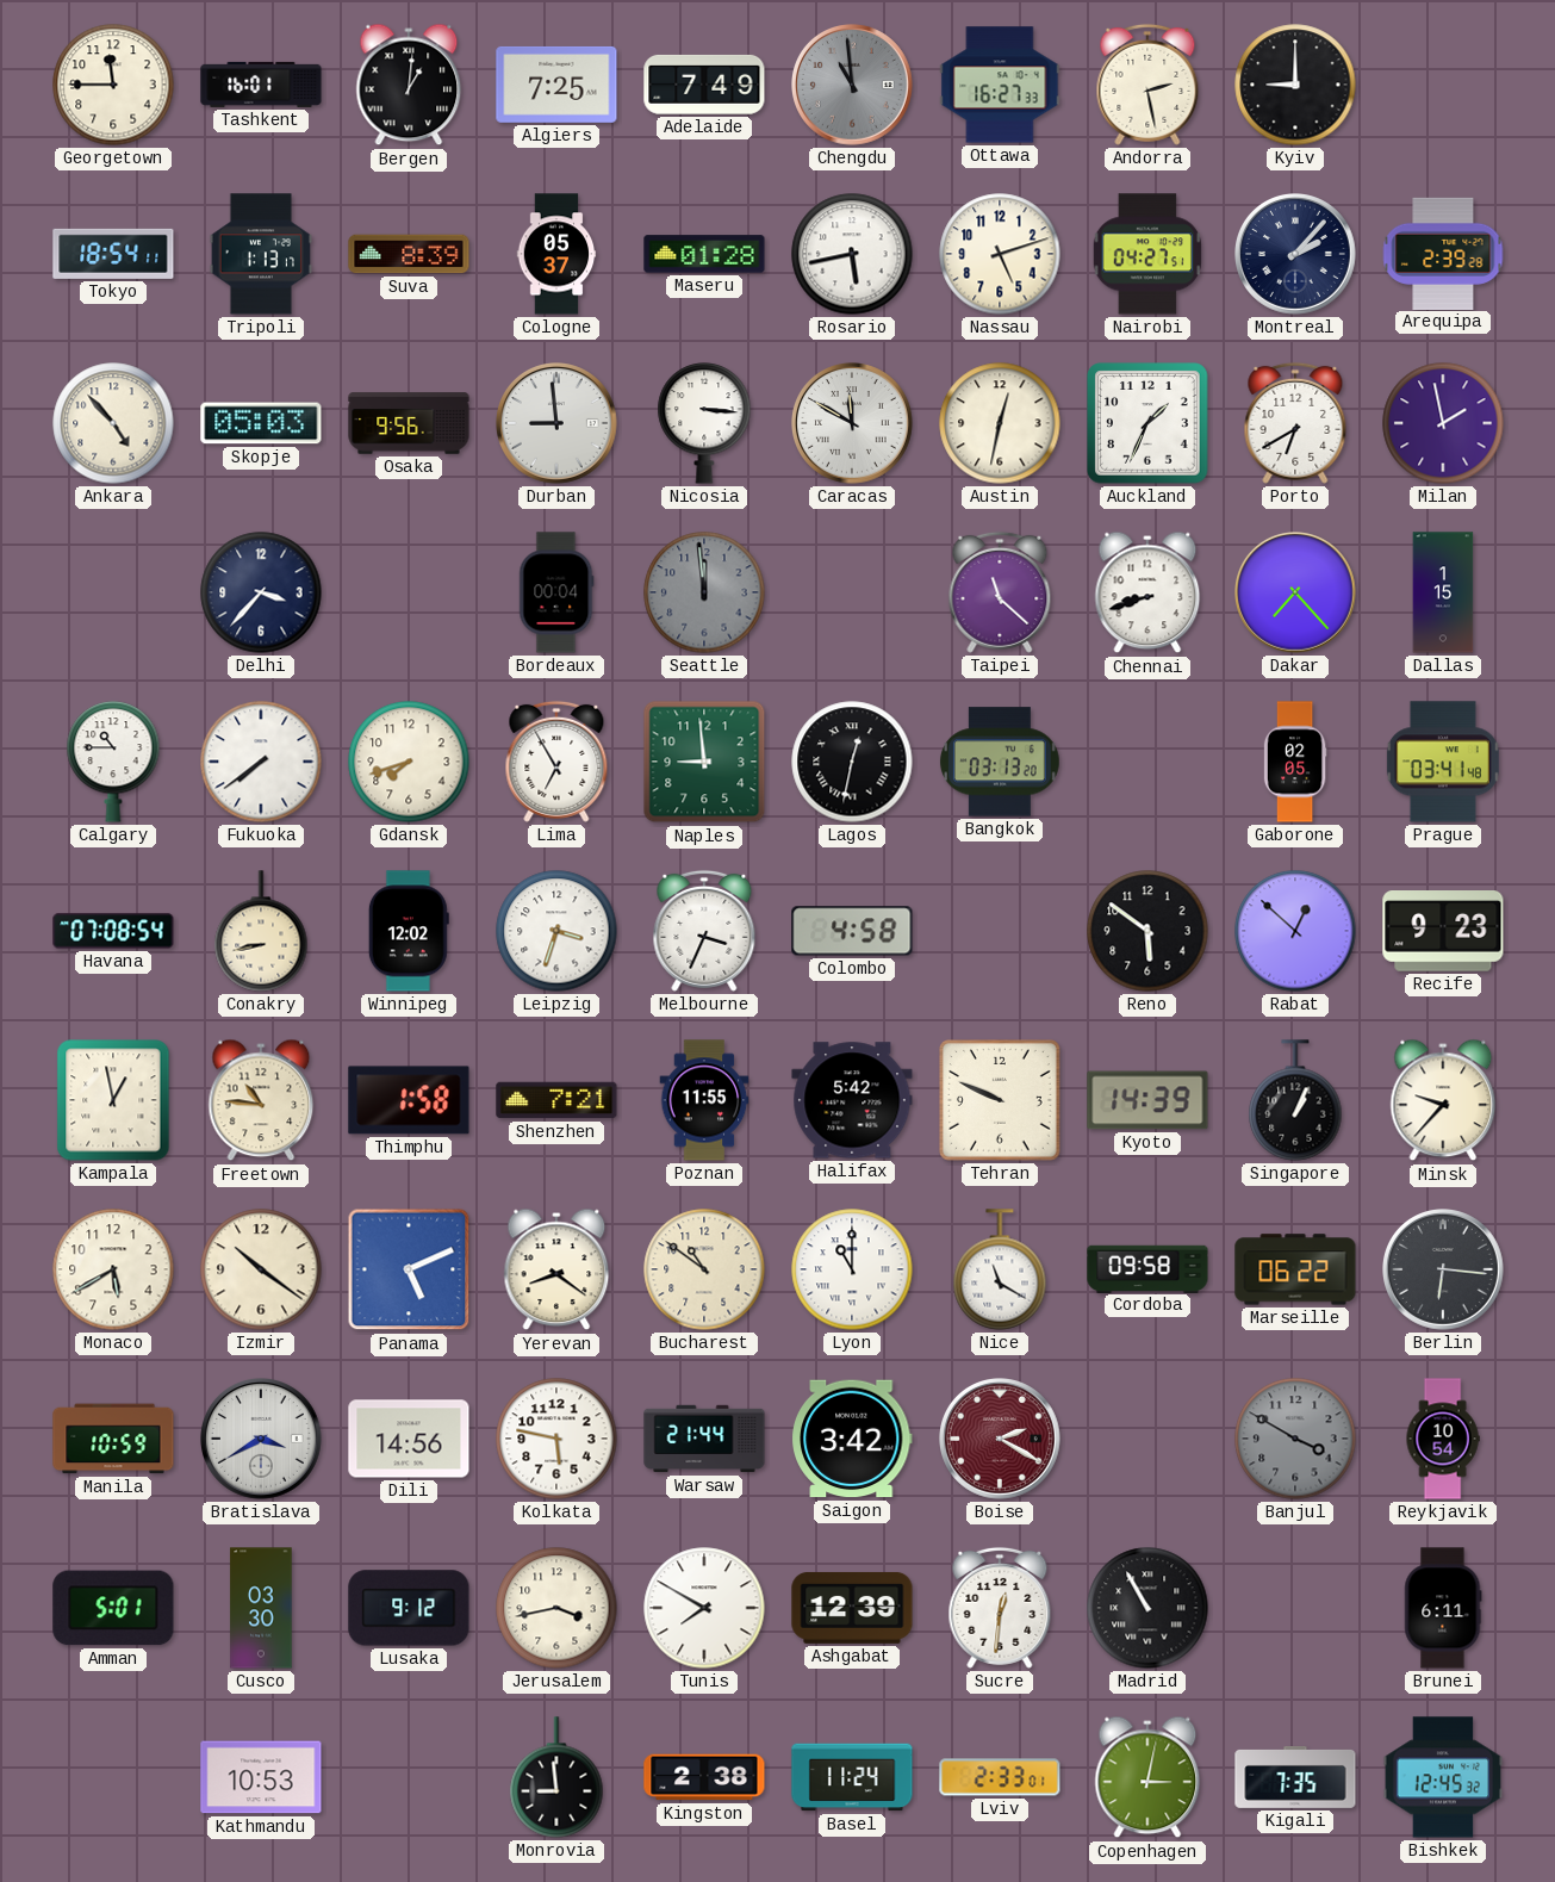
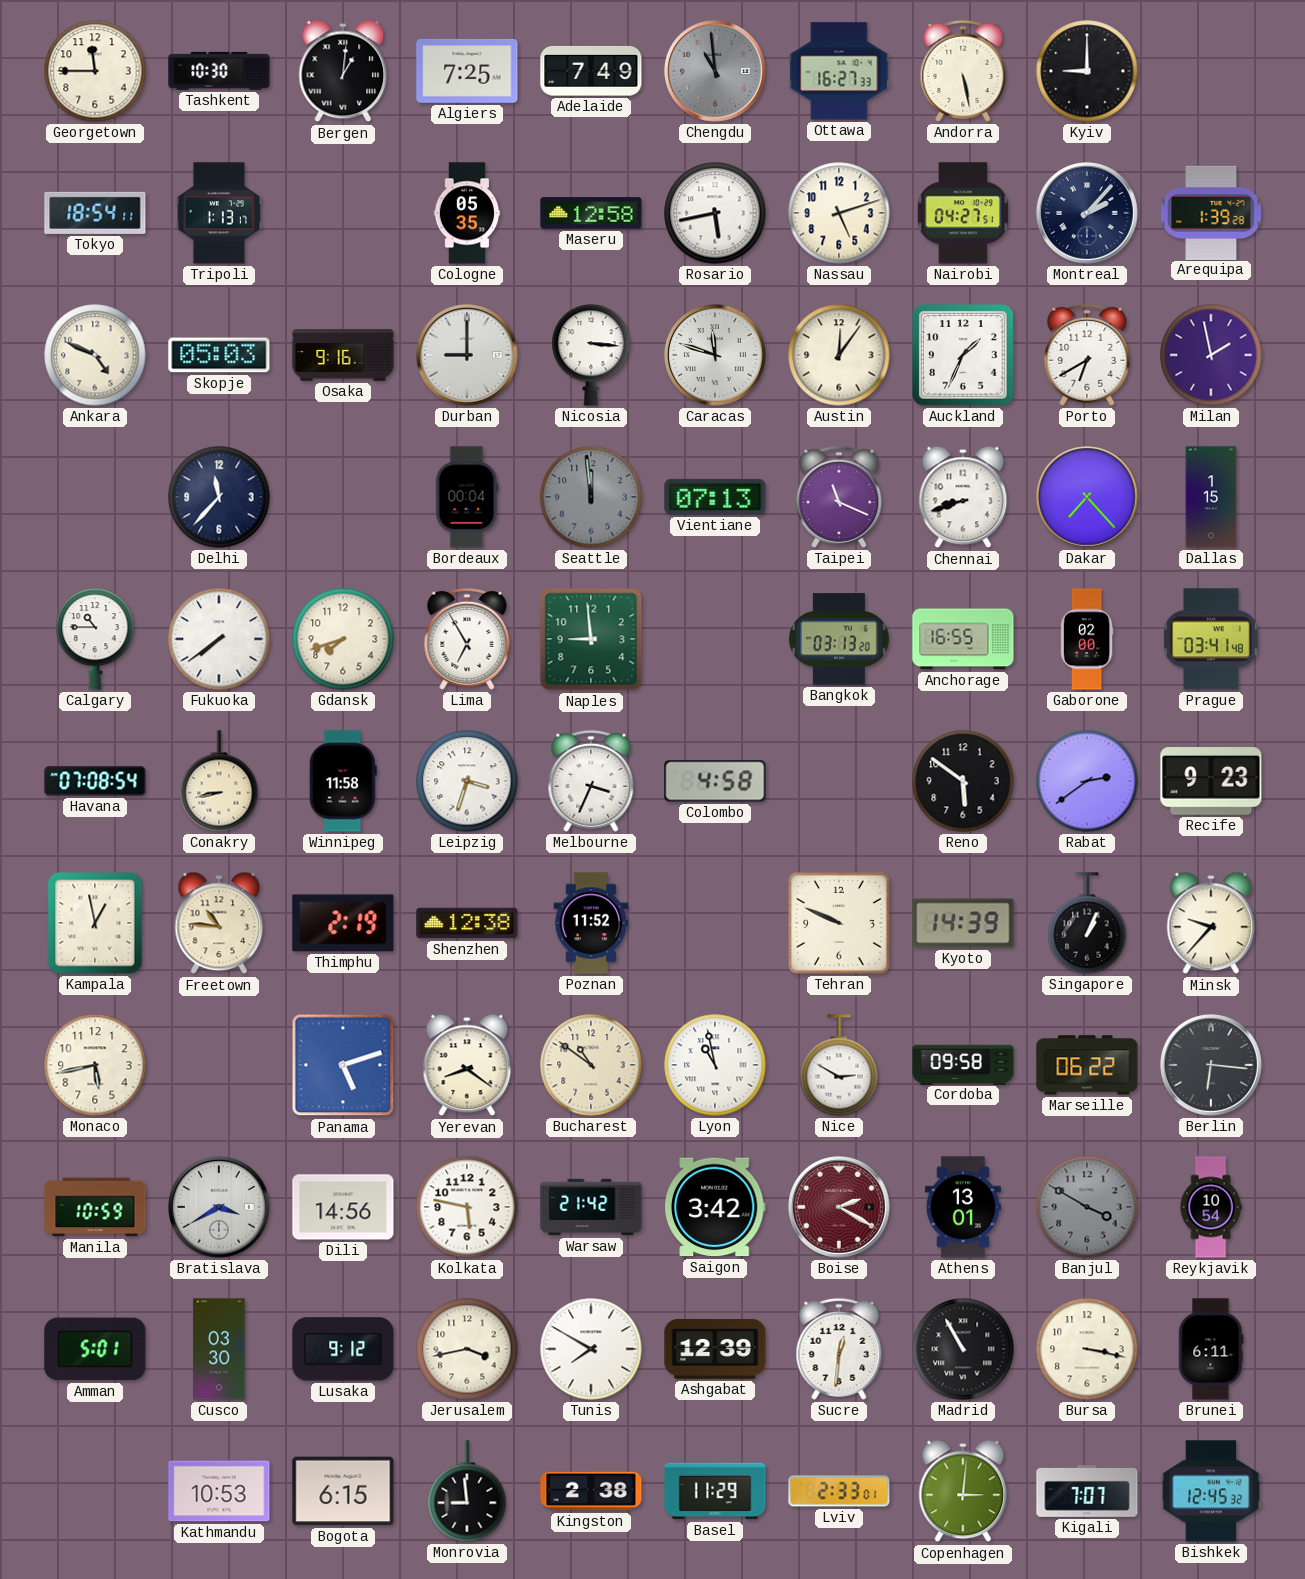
Tashkent: 16:01 -> 10:30 (219, 71)
Andorra: 2:28 -> 5:28 (963, 71)
Suva: 8:39 -> none (409, 254)
Cologne: 05:37 -> 05:35 (467, 213)
Maseru: 01:28 -> 12:58 (591, 213)
Arequipa: 2:39 -> 1:39 (1211, 212)
Ankara: 4:53 -> 4:49 (95, 355)
Osaka: 9:56 -> 9:16 (343, 355)
Durban: 8:59 -> 9:00 (468, 356)
Caracas: 11:50 -> 11:48 (716, 356)
Austin: 12:32 -> 12:06 (839, 355)
Delhi: 3:37 -> 11:37 (219, 497)
Vientiane: none -> 07:13 (715, 497)
Taipei: 11:22 -> 11:19 (839, 497)
Lagos: 12:32 -> none (852, 762)
Anchorage: none -> 16:55 (963, 639)
Gaborone: 02:05 -> 02:00 (1087, 639)
Winnipeg: 12:02 -> 11:58 (343, 781)
Rabat: 12:52 -> 2:39 (1087, 781)
Thimphu: 1:58 -> 2:19 (343, 923)
Shenzhen: 7:21 -> 12:38 (467, 923)
Poznan: 11:55 -> 11:52 (591, 923)
Halifax: 5:42 -> none (852, 1100)
Monaco: 5:40 -> 5:43 (95, 1065)
Izmir: 10:21 -> none (261, 1269)
Panama: 5:11 -> 5:12 (343, 1065)
Lyon: 11:00 -> 10:58 (715, 1065)
Nice: 11:20 -> 2:50 (839, 1065)
Warsaw: 21:44 -> 21:42 (591, 1207)
Athens: none -> 13:01 (963, 1207)
Bursa: none -> 3:17 (1087, 1349)
Bogota: none -> 6:15 (343, 1491)
Basel: 11:24 -> 11:29 (715, 1491)
Copenhagen: 3:02 -> 3:01 (963, 1491)
Kigali: 7:35 -> 7:07 (1087, 1491)
